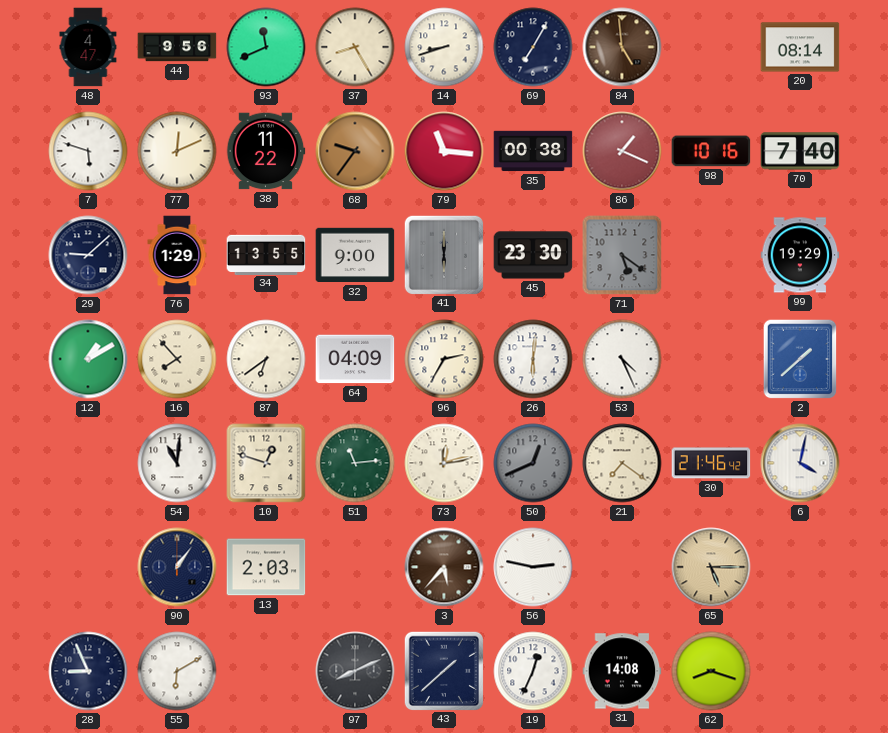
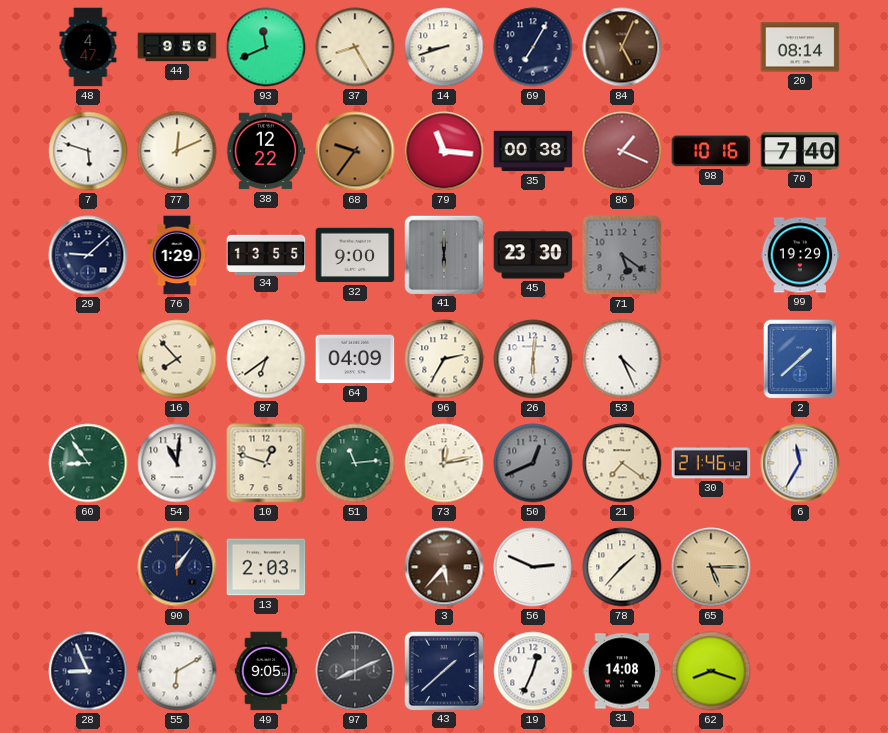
84: 4:59 -> 5:04 (622, 47)
38: 11:22 -> 12:22 (266, 151)
12: 1:10 -> none (88, 359)
60: none -> 8:54 (88, 463)
6: 4:02 -> 11:35 (800, 463)
56: 2:47 -> 2:49 (533, 567)
78: none -> 1:37 (622, 567)
49: none -> 9:05 (266, 671)
